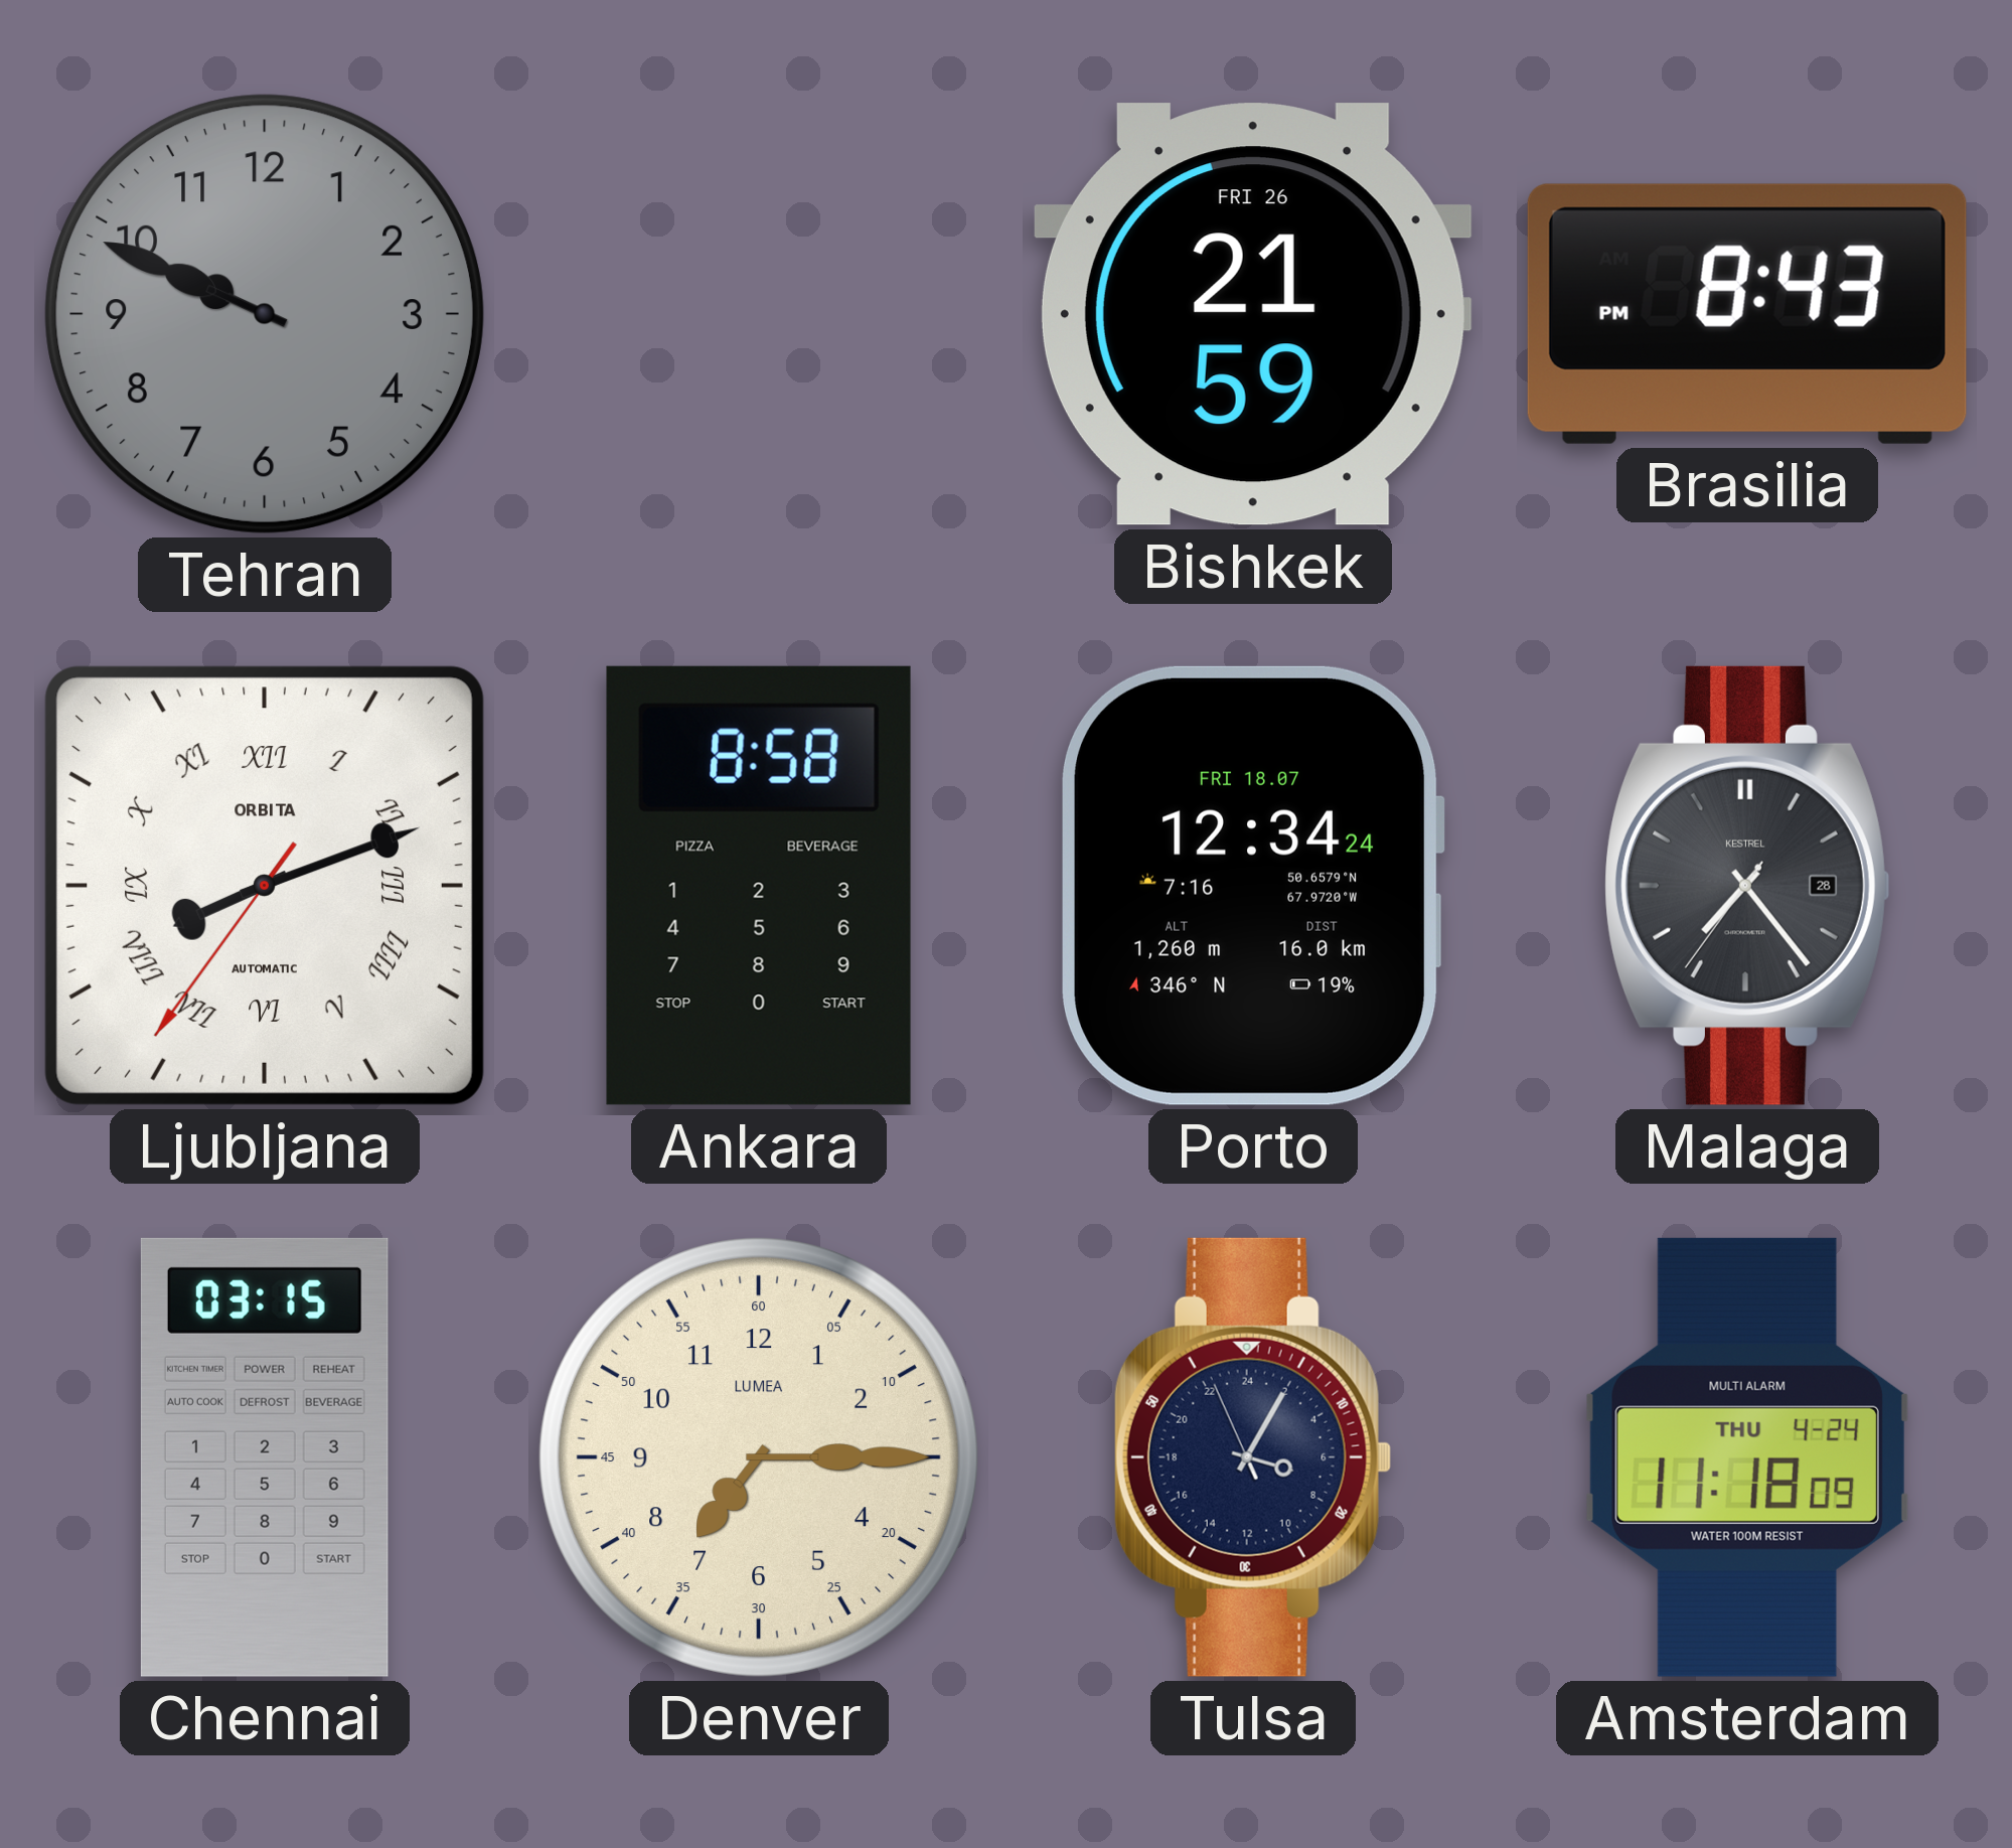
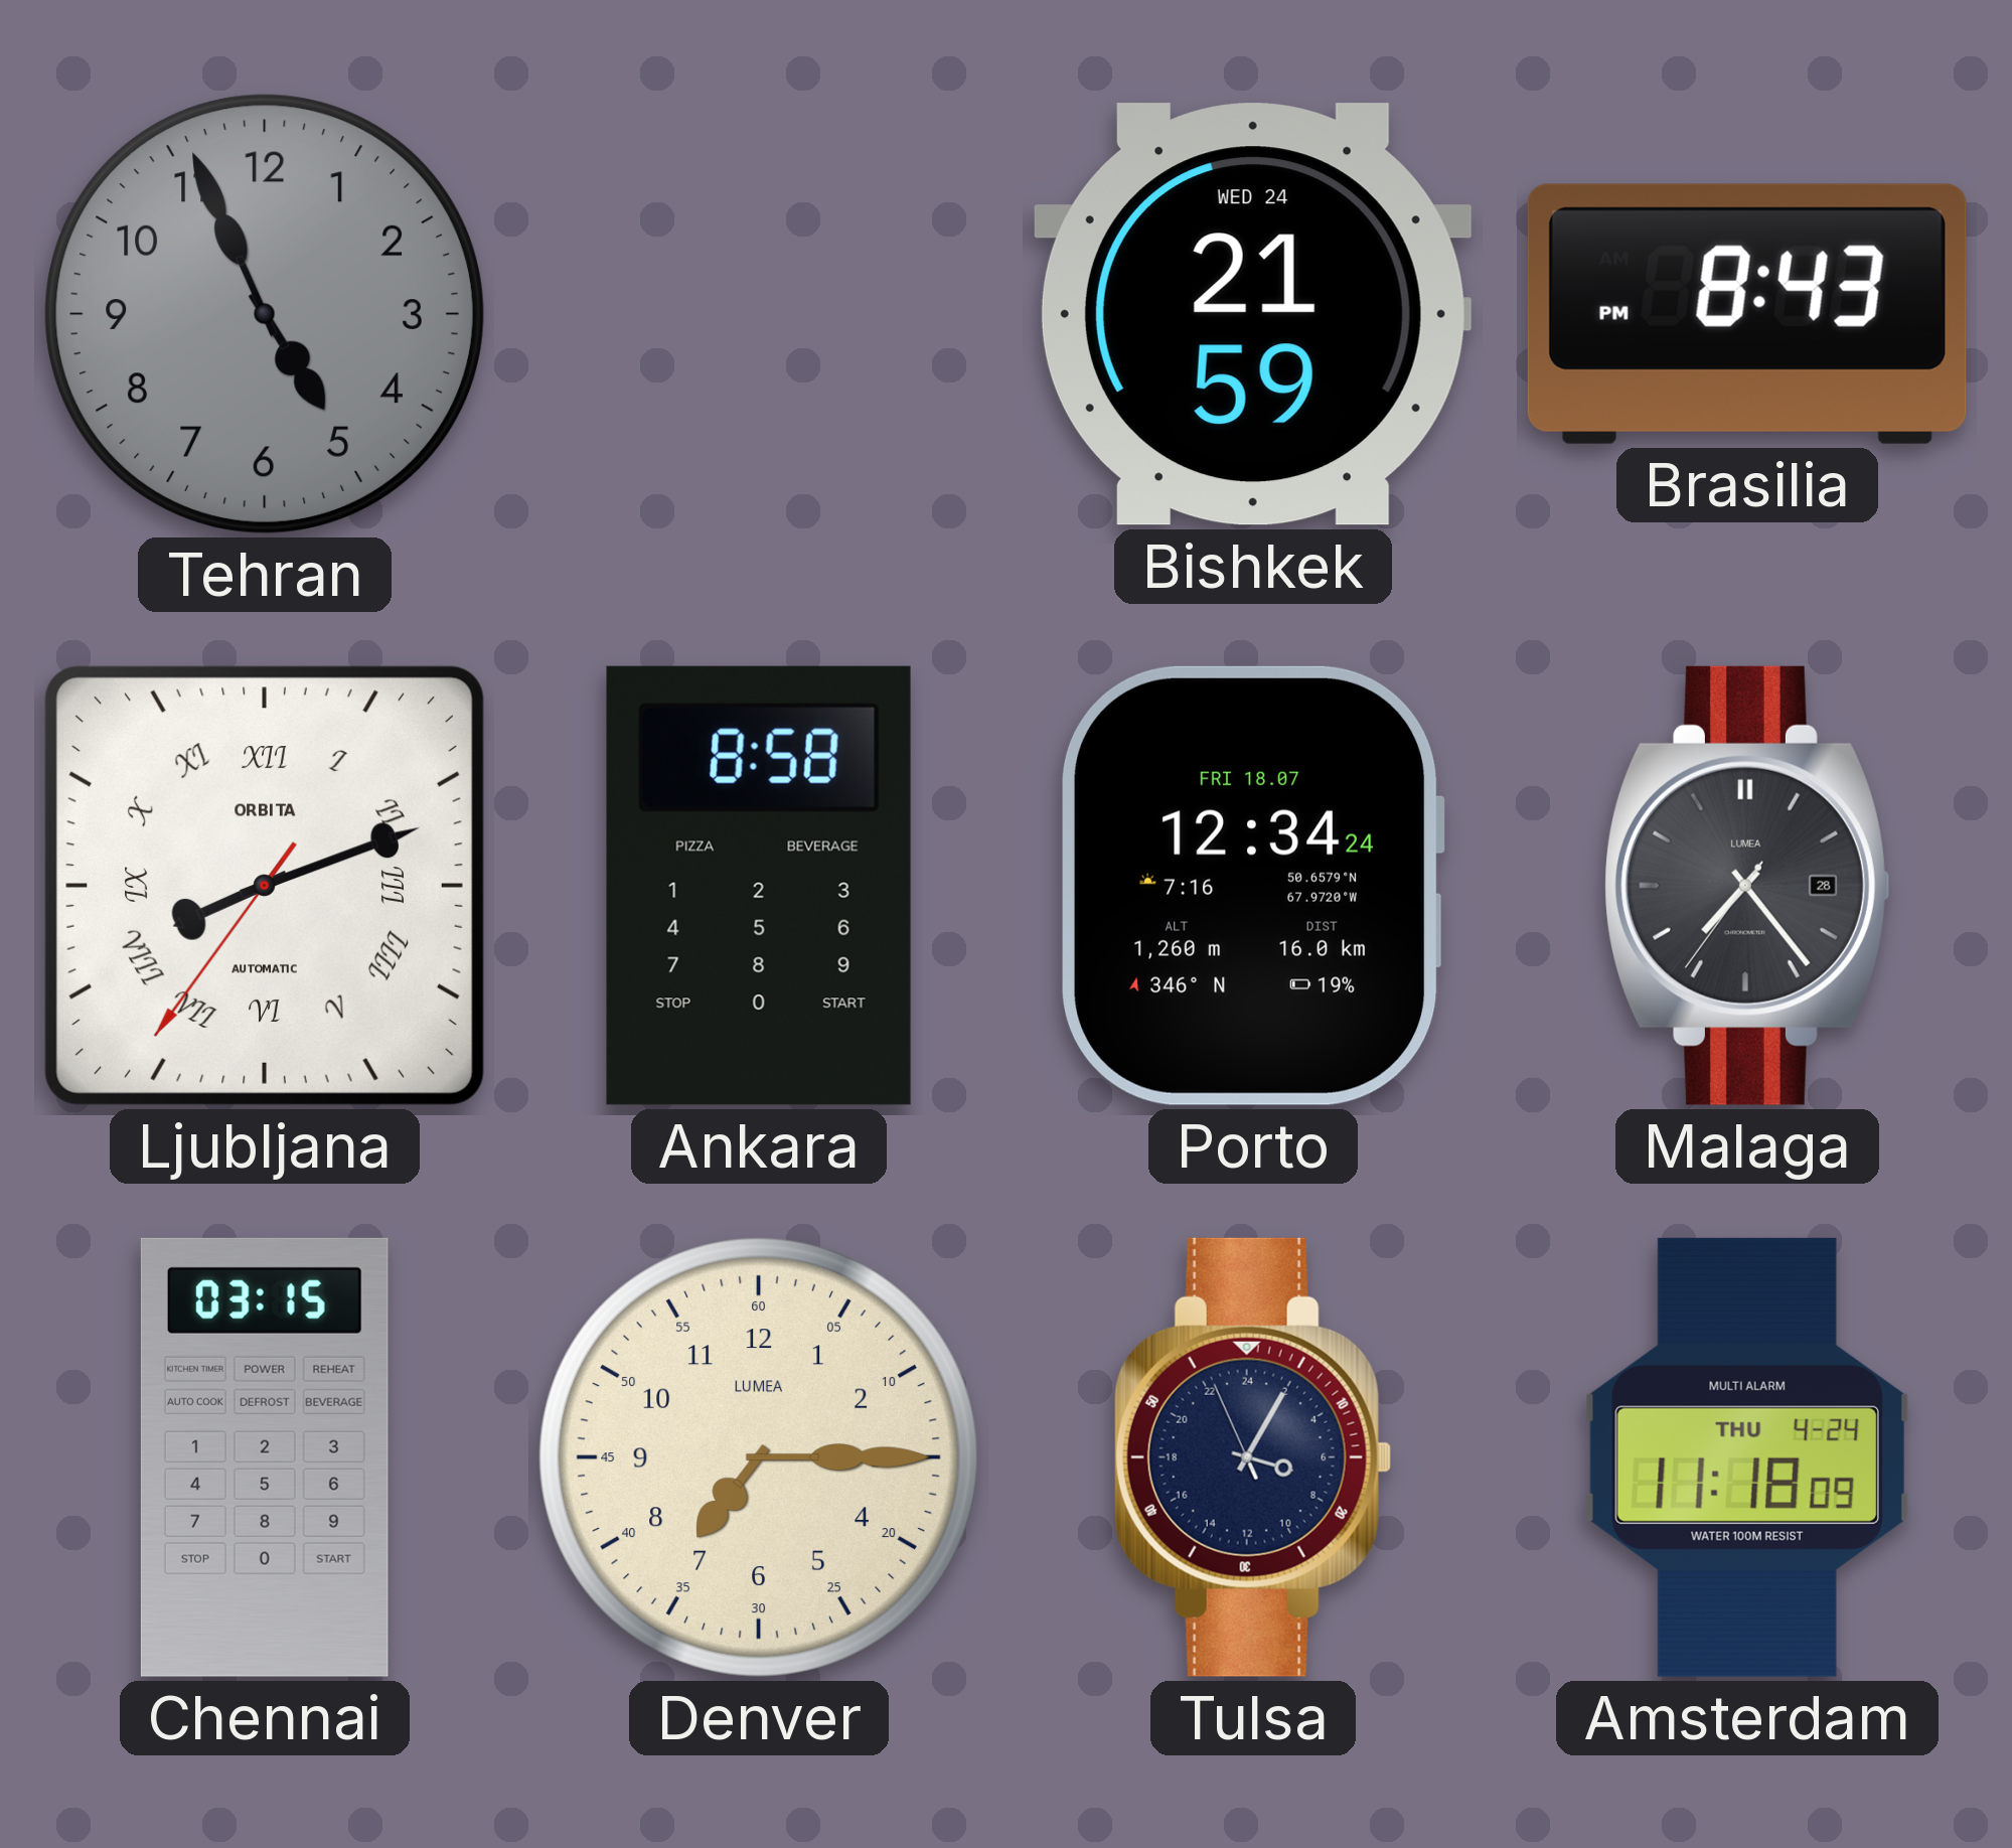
Tehran: 9:49 -> 4:56 (265, 314)
Bishkek date: FRI 26 -> WED 24 (1253, 314)
Malaga brand: KESTREL -> LUMEA (1747, 886)
